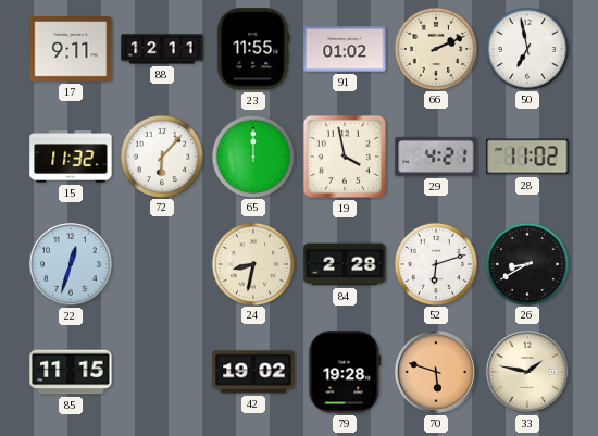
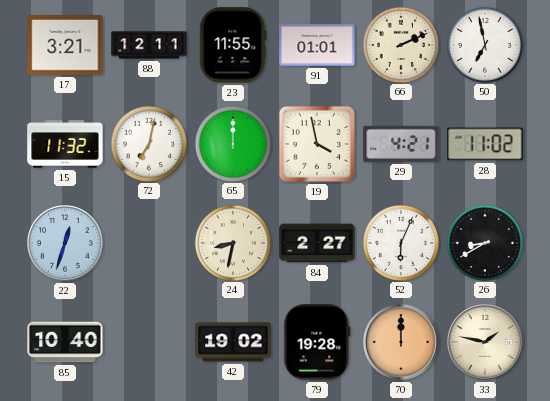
17: 9:11 -> 3:21 (65, 45)
91: 01:02 -> 01:01 (317, 45)
72: 6:07 -> 7:02 (148, 143)
84: 2:28 -> 2:27 (317, 243)
52: 6:12 -> 6:04 (400, 242)
85: 11:15 -> 10:40 (65, 342)
70: 5:48 -> 12:00 (401, 342)
